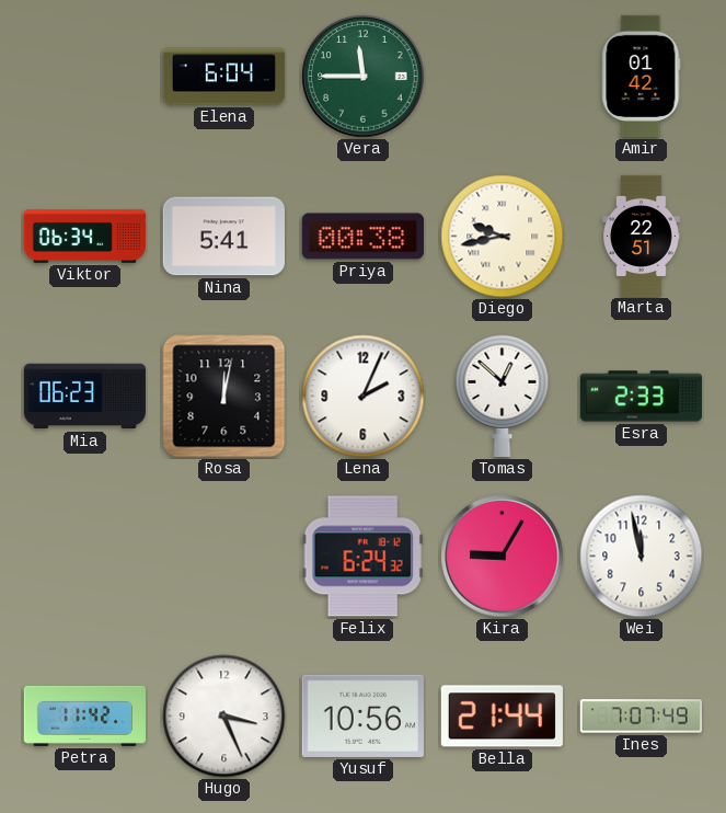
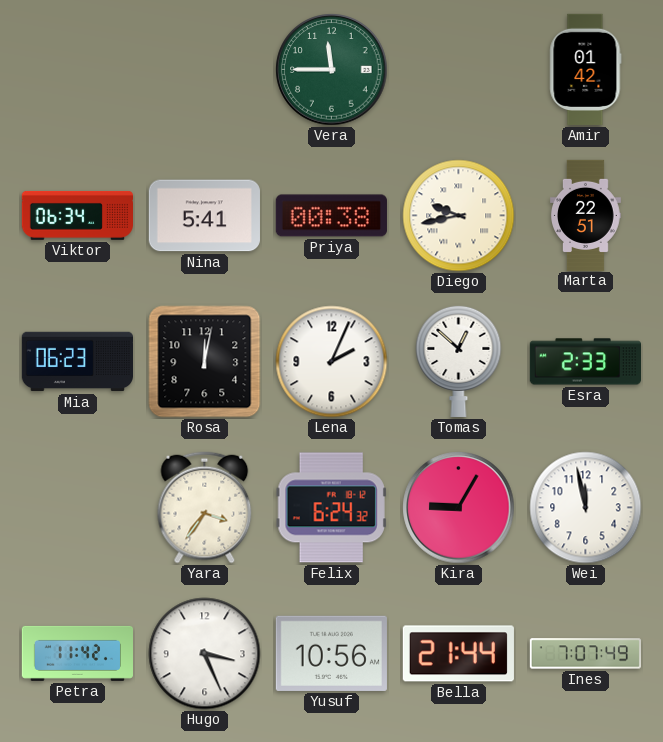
Elena: 6:04 -> none (223, 77)
Yara: none -> 3:36 (205, 508)
